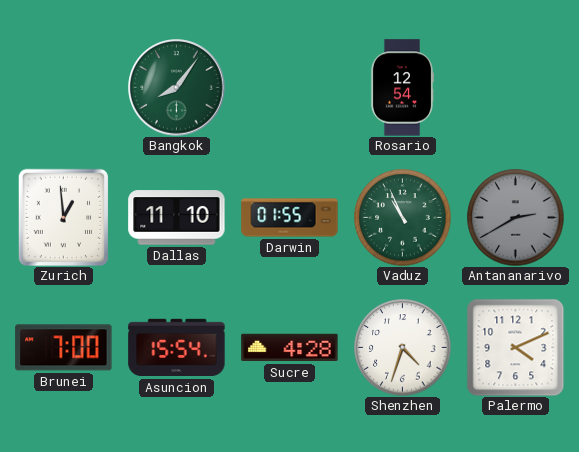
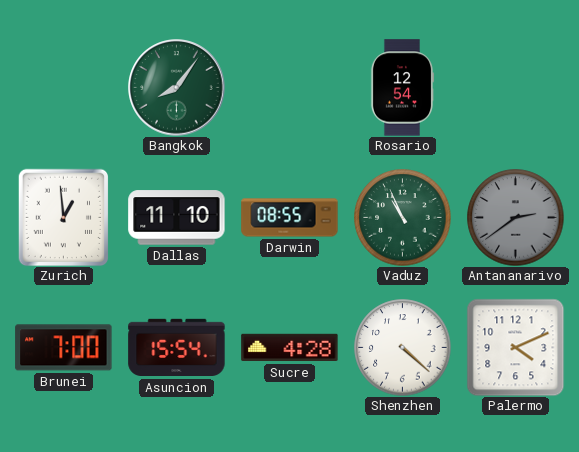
Darwin: 01:55 -> 08:55 (290, 218)
Antananarivo: 2:40 -> 2:39 (516, 218)
Shenzhen: 4:33 -> 4:22 (403, 348)
